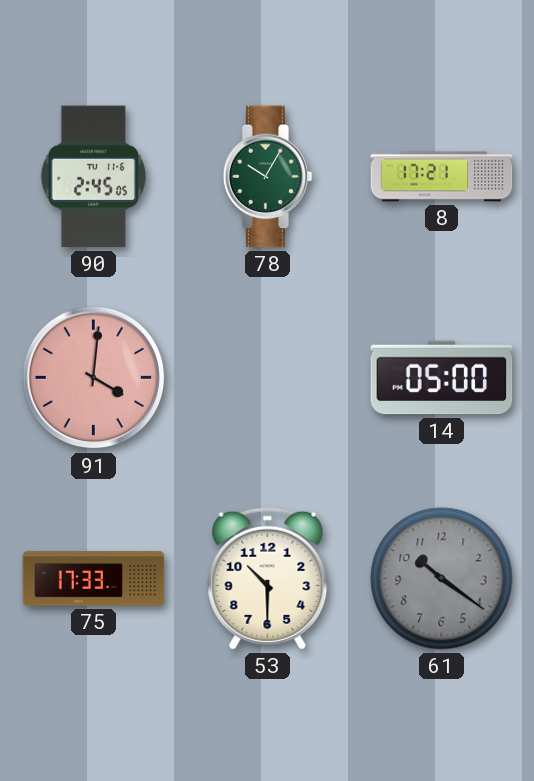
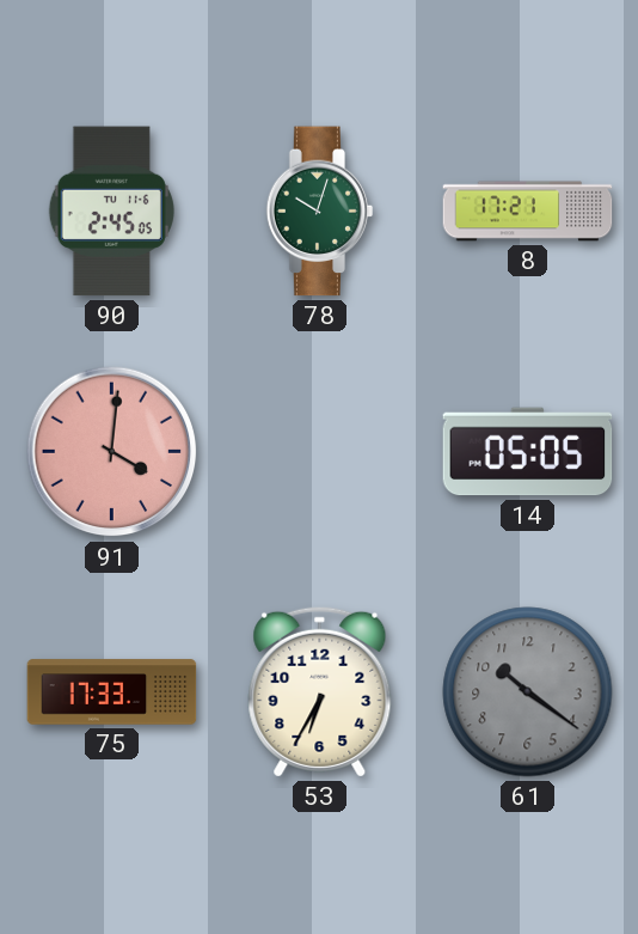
78: 10:05 -> 10:03 (320, 212)
14: 05:00 -> 05:05 (528, 452)
53: 10:30 -> 6:35 (320, 691)
